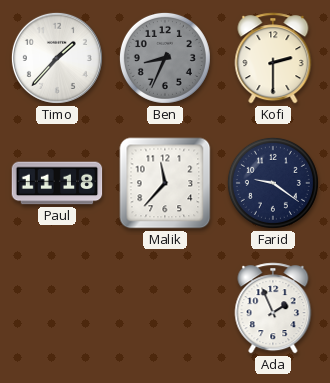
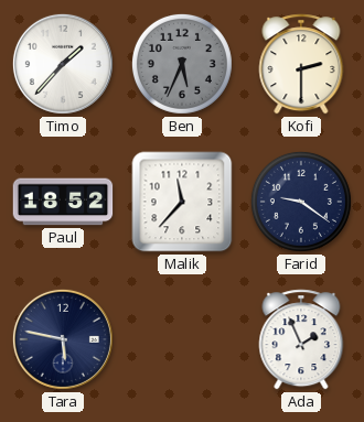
Ben: 8:34 -> 5:34 (182, 64)
Paul: 11:18 -> 18:52 (63, 202)
Tara: none -> 5:47 (63, 339)
